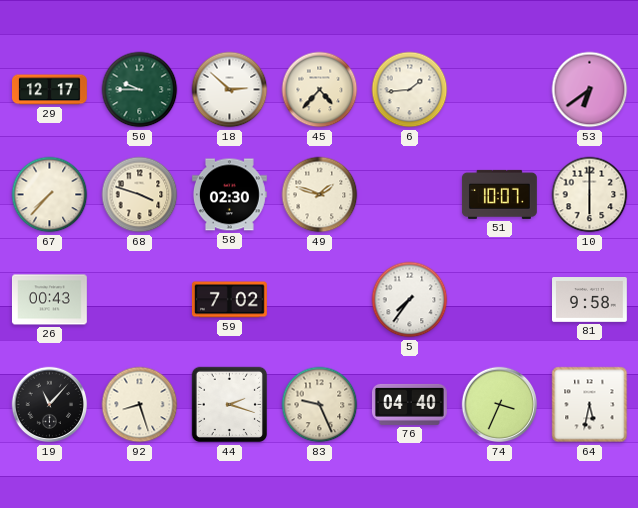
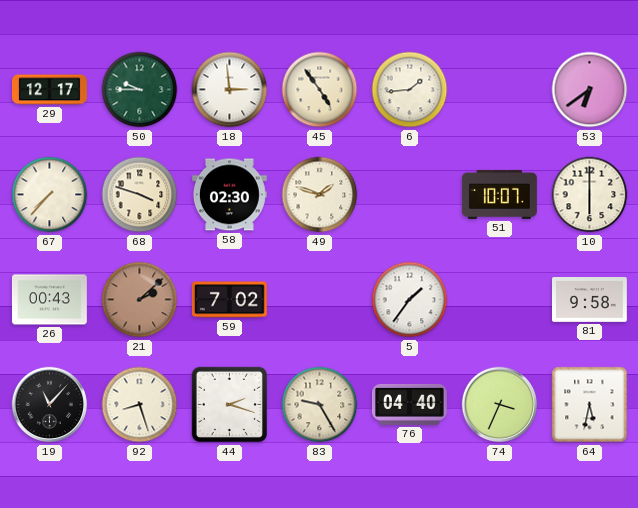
18: 2:52 -> 2:59 (230, 90)
45: 4:37 -> 4:54 (320, 90)
21: none -> 2:08 (140, 300)
5: 7:36 -> 1:36 (410, 300)
83: 9:26 -> 9:25 (320, 405)
